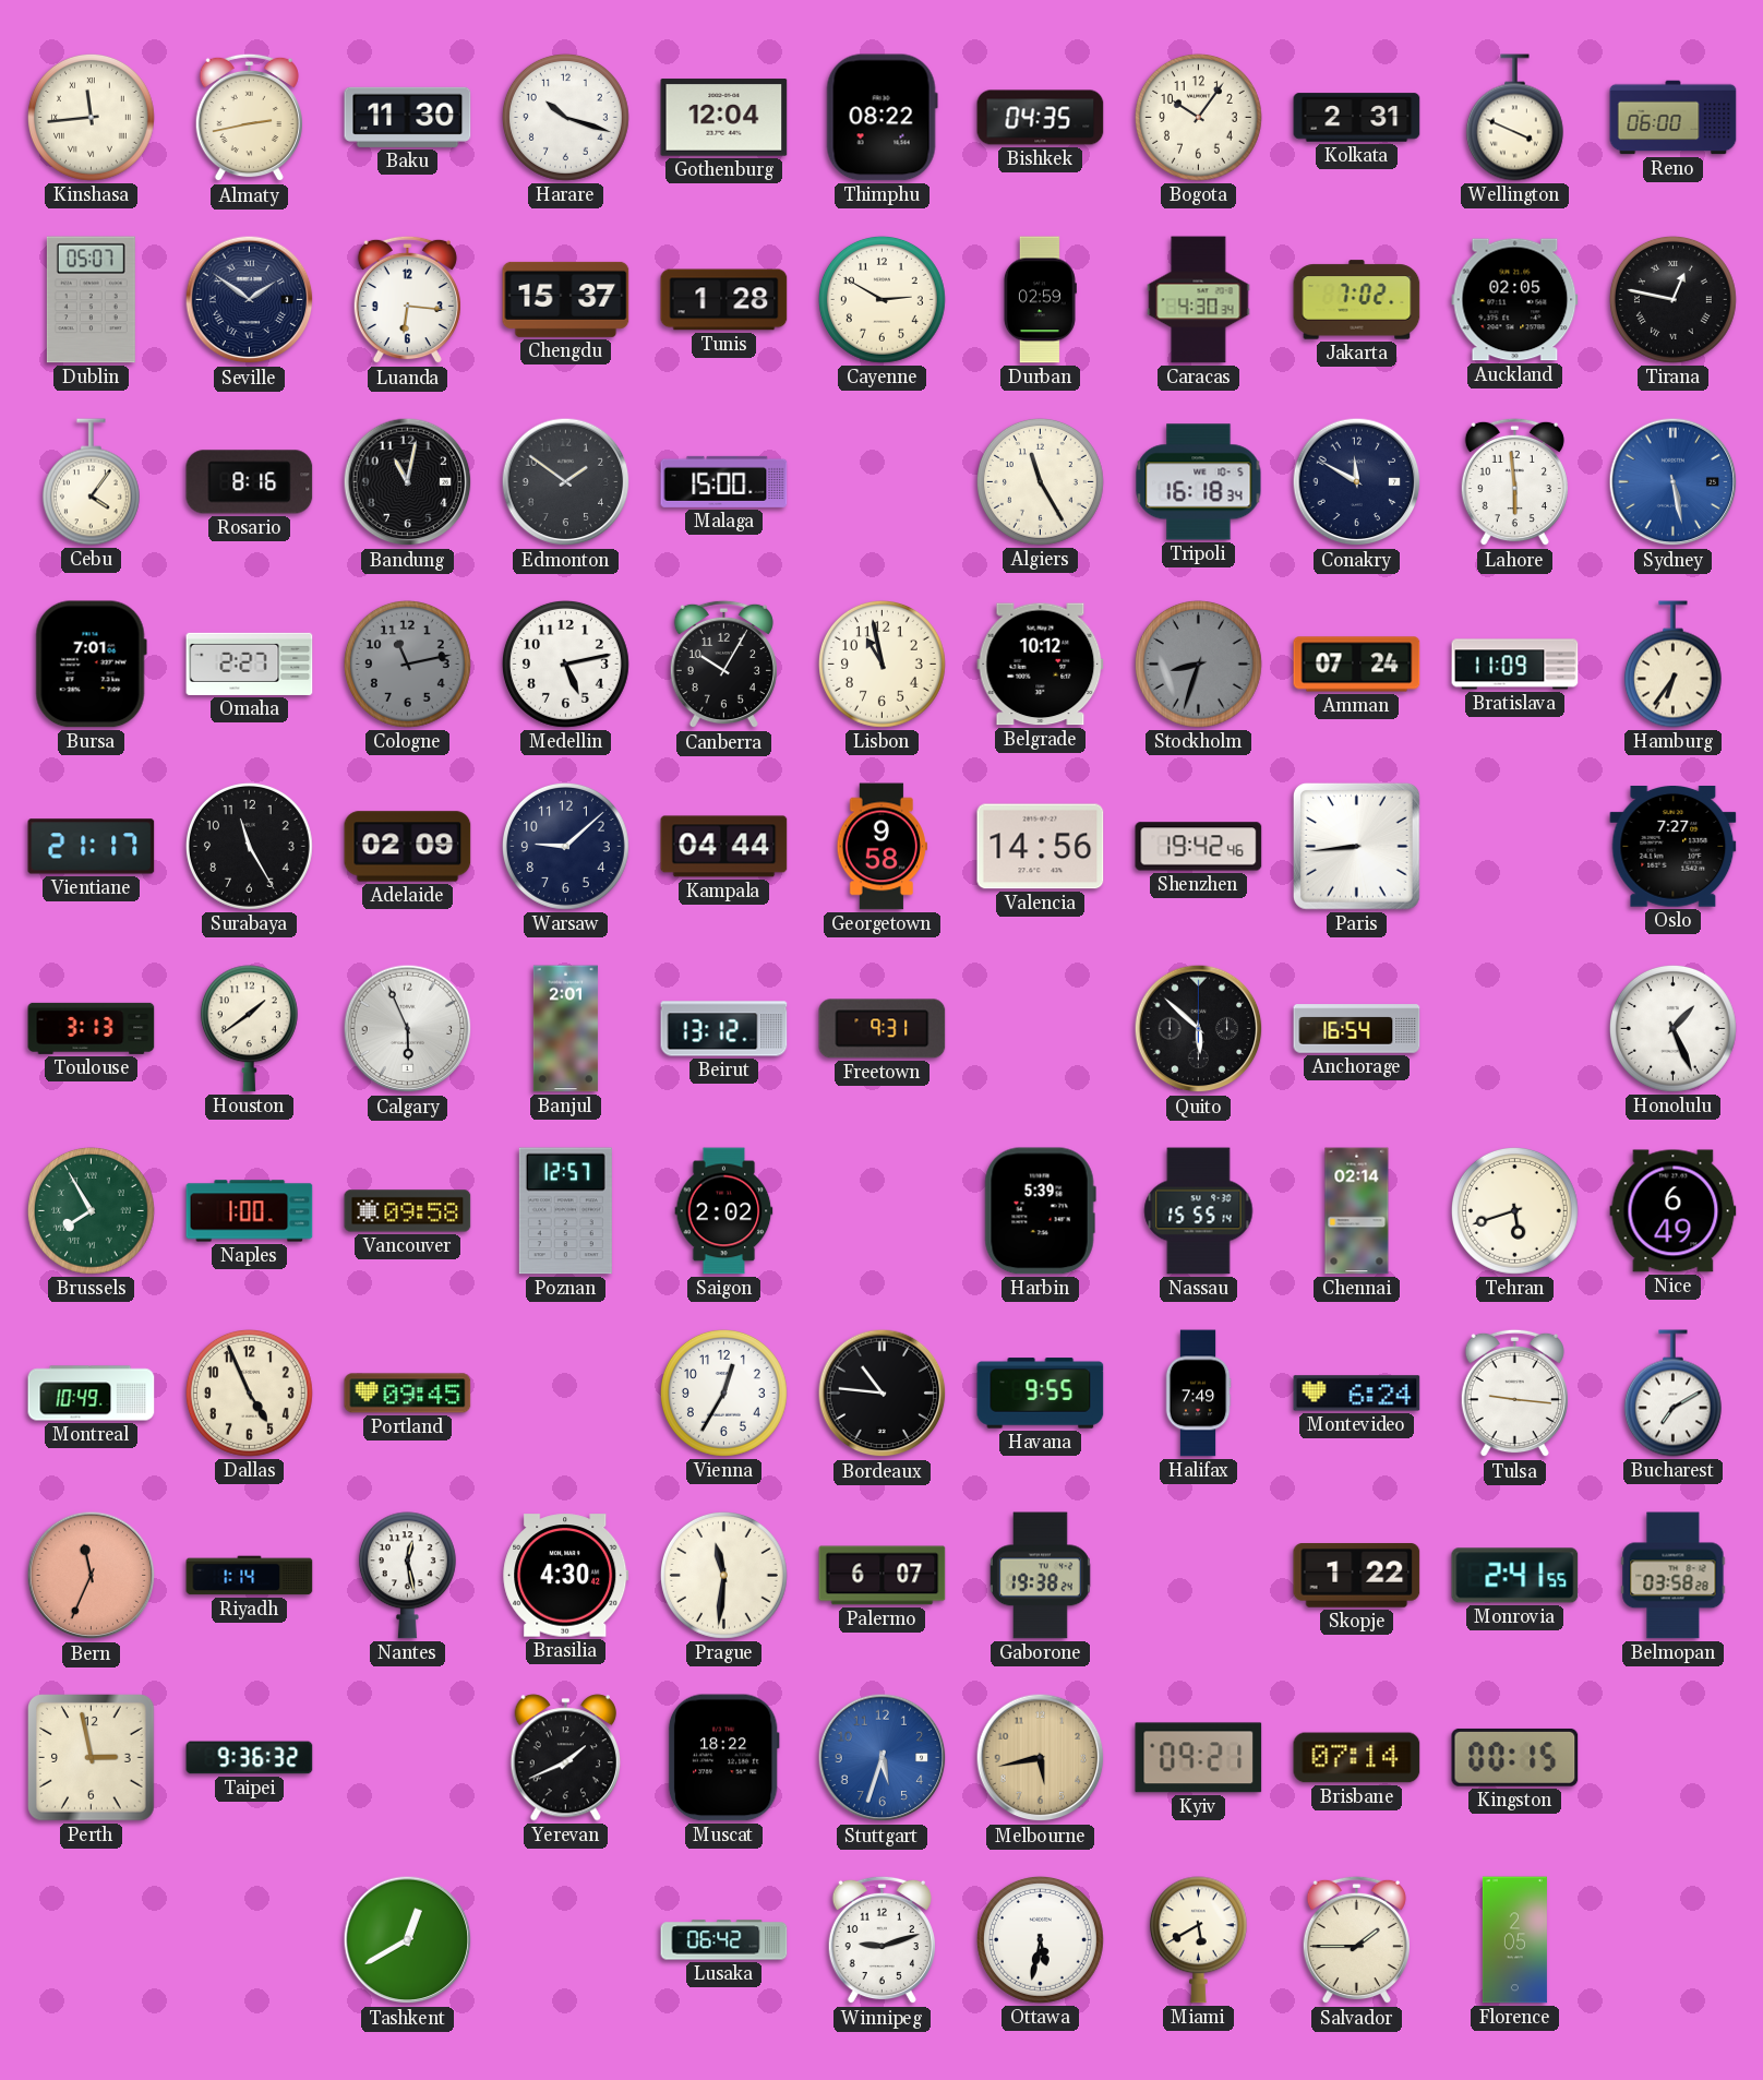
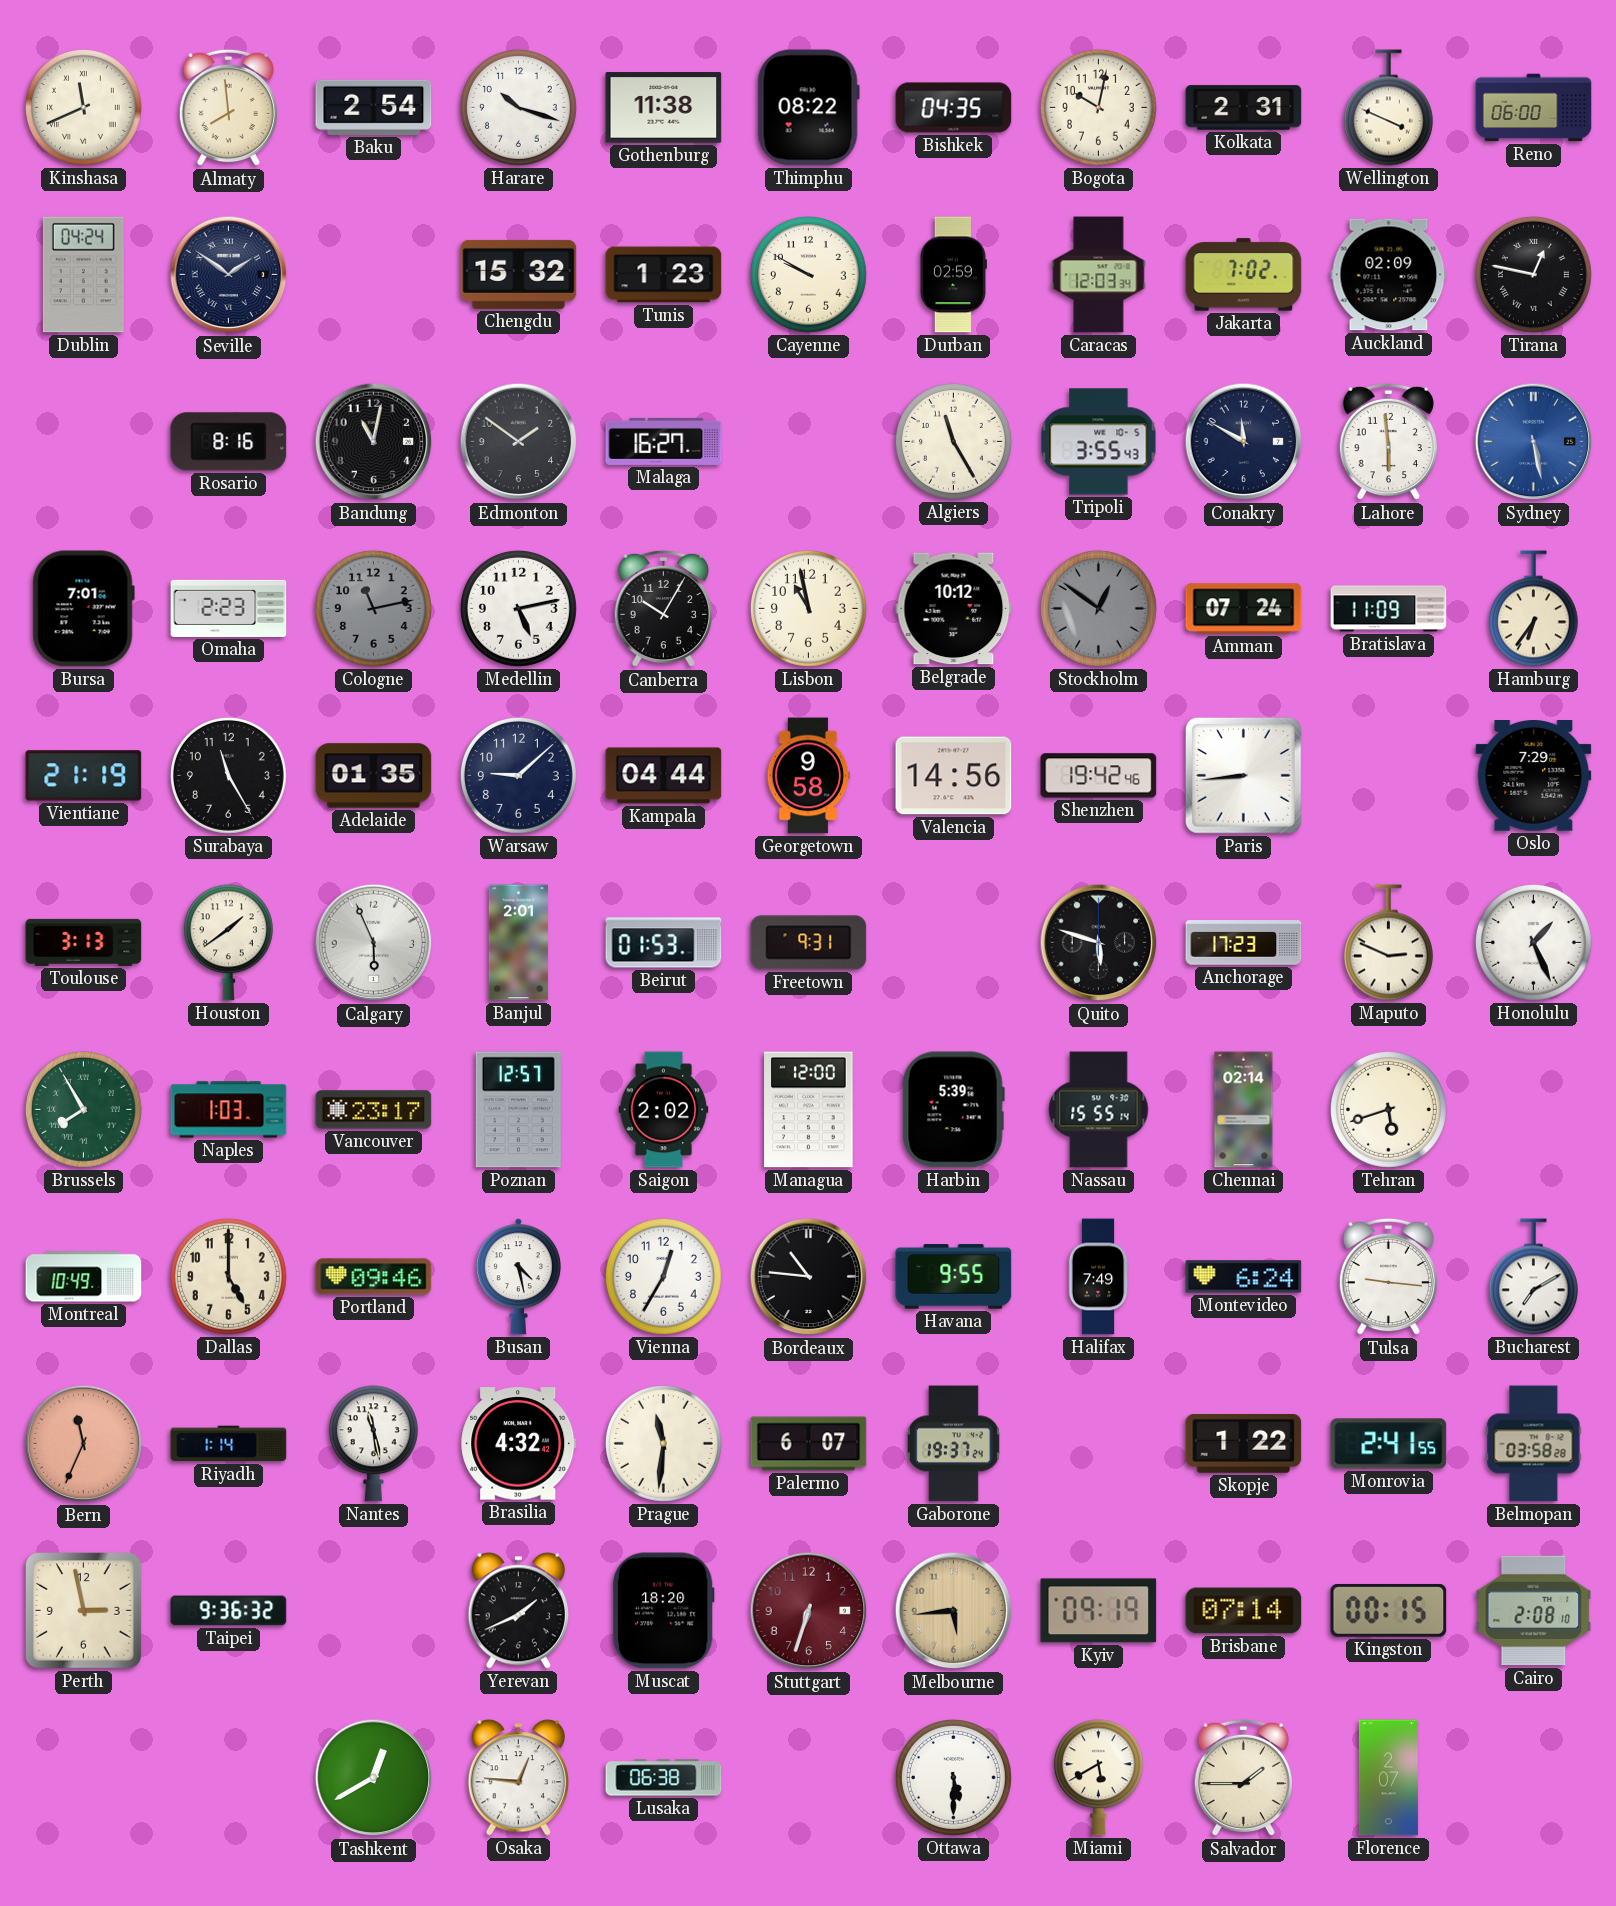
Kinshasa: 11:44 -> 11:41 (83, 107)
Almaty: 2:43 -> 7:59 (228, 108)
Baku: 11:30 -> 2:54 (374, 107)
Gothenburg: 12:04 -> 11:38 (664, 108)
Bogota: 10:06 -> 10:02 (1098, 107)
Dublin: 05:07 -> 04:24 (83, 275)
Luanda: 6:16 -> none (407, 300)
Chengdu: 15:37 -> 15:32 (519, 274)
Tunis: 1:28 -> 1:23 (664, 275)
Cayenne: 2:50 -> 9:50 (808, 274)
Caracas: 4:30 -> 12:03 (1099, 275)
Auckland: 02:05 -> 02:09 (1389, 275)
Cebu: 4:06 -> none (91, 482)
Malaga: 15:00 -> 16:27 (664, 441)
Tripoli: 16:18 -> 3:55 (1099, 442)
Omaha: 2:27 -> 2:23 (229, 608)
Stockholm: 8:33 -> 12:51 (1098, 608)
Vientiane: 21:17 -> 21:19 (84, 776)
Adelaide: 02:09 -> 01:35 (374, 776)
Oslo: 7:27 -> 7:29 (1534, 776)
Beirut: 13:12 -> 01:53 (664, 943)
Quito: 5:52 -> 5:48 (1099, 943)
Anchorage: 16:54 -> 17:23 (1244, 943)
Maputo: none -> 2:49 (1388, 943)
Naples: 1:00 -> 1:03 (229, 1110)
Vancouver: 09:58 -> 23:17 (374, 1110)
Managua: none -> 12:00 (809, 1110)
Nice: 6:49 -> none (1674, 1211)
Dallas: 4:56 -> 5:00 (228, 1276)
Portland: 09:45 -> 09:46 (374, 1277)
Busan: none -> 4:28 (518, 1277)
Nantes: 12:28 -> 11:28 (373, 1444)
Brasilia: 4:30 -> 4:32 (519, 1444)
Gaborone: 19:38 -> 19:37 (953, 1444)
Muscat: 18:22 -> 18:20 (663, 1611)
Stuttgart: 5:33 -> 6:33 (809, 1611)
Stuttgart dial: blue -> burgundy (809, 1611)
Melbourne: 5:43 -> 5:44 (954, 1611)
Kyiv: 09:21 -> 09:19 (1099, 1611)
Cairo: none -> 2:08 (1534, 1611)
Osaka: none -> 12:46 (518, 1778)
Lusaka: 06:42 -> 06:38 (664, 1778)
Winnipeg: 9:12 -> none (881, 1940)
Ottawa: 5:32 -> 5:30 (953, 1777)
Florence: 2:05 -> 2:07 (1388, 1778)
